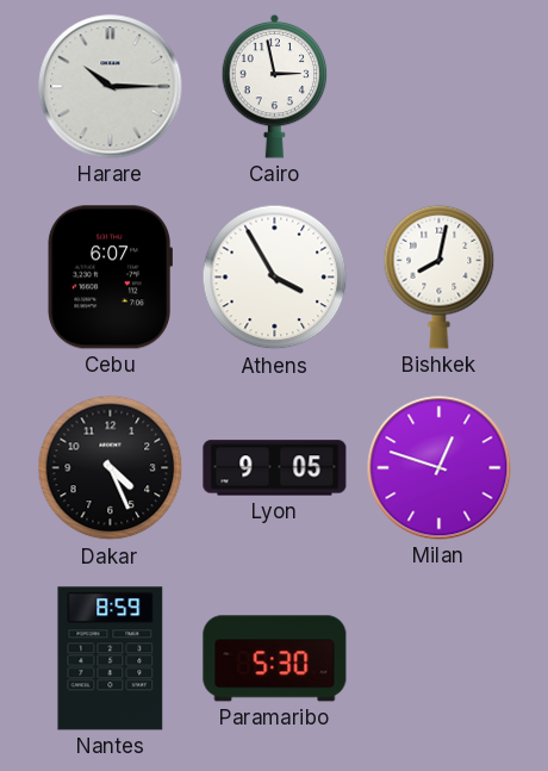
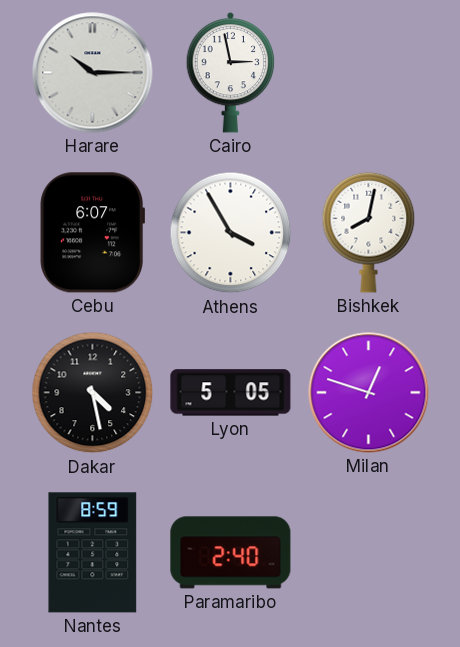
Dakar: 4:26 -> 4:28 (93, 393)
Lyon: 9:05 -> 5:05 (231, 393)
Paramaribo: 5:30 -> 2:40 (231, 553)
